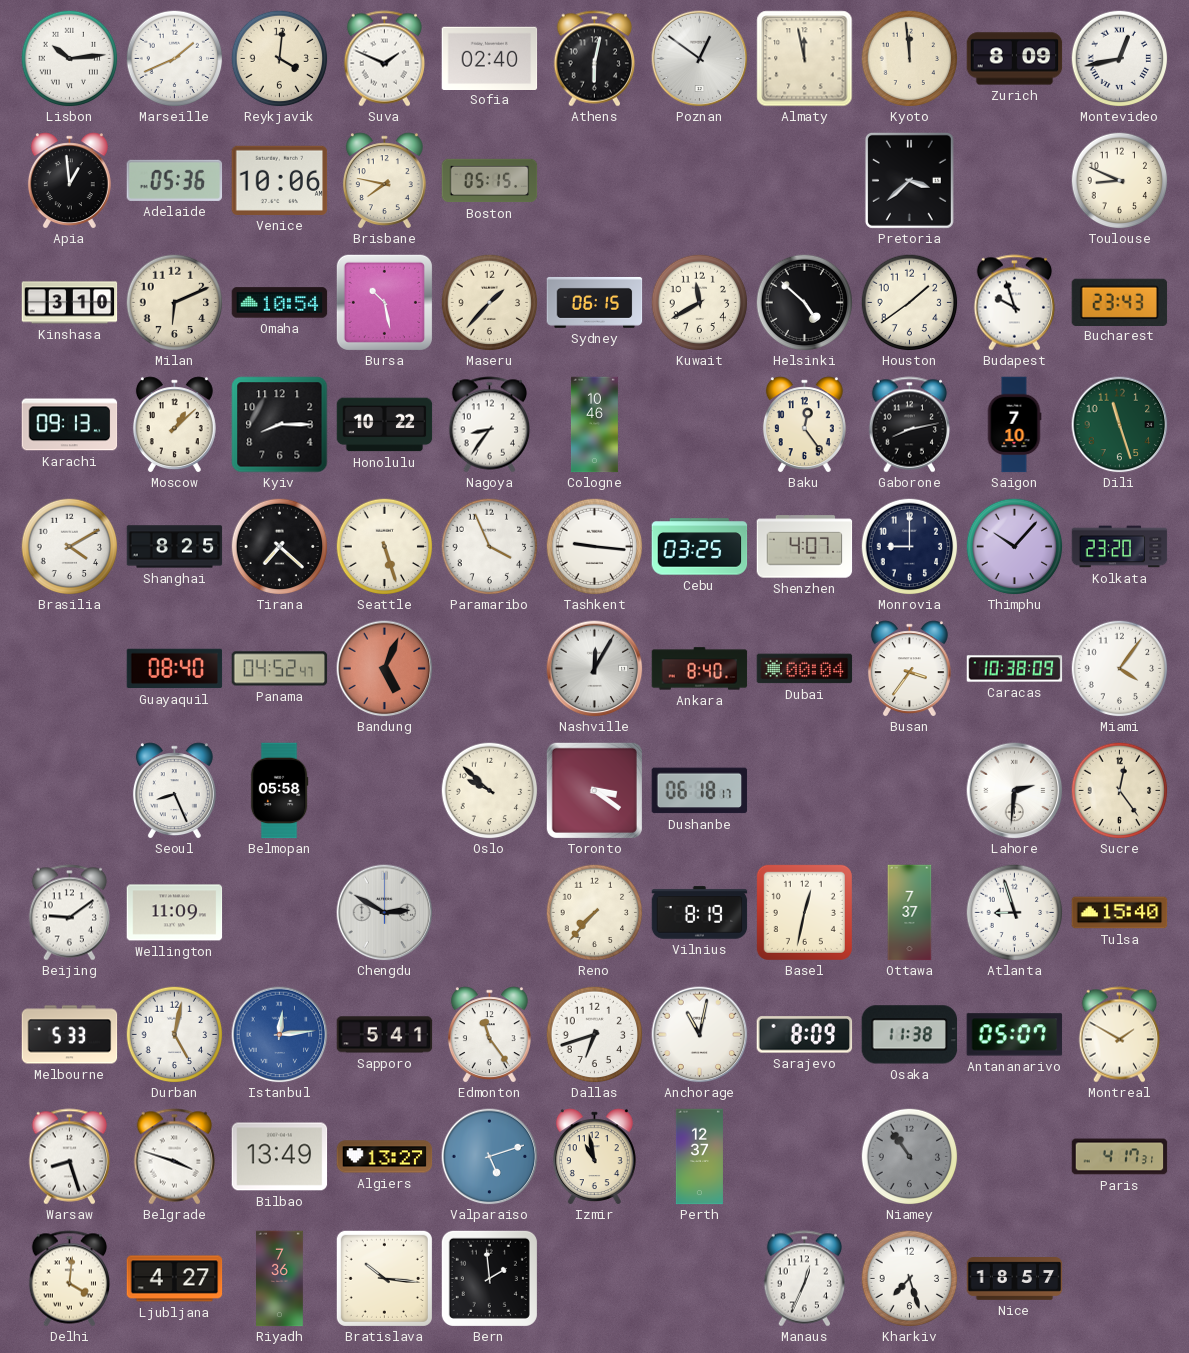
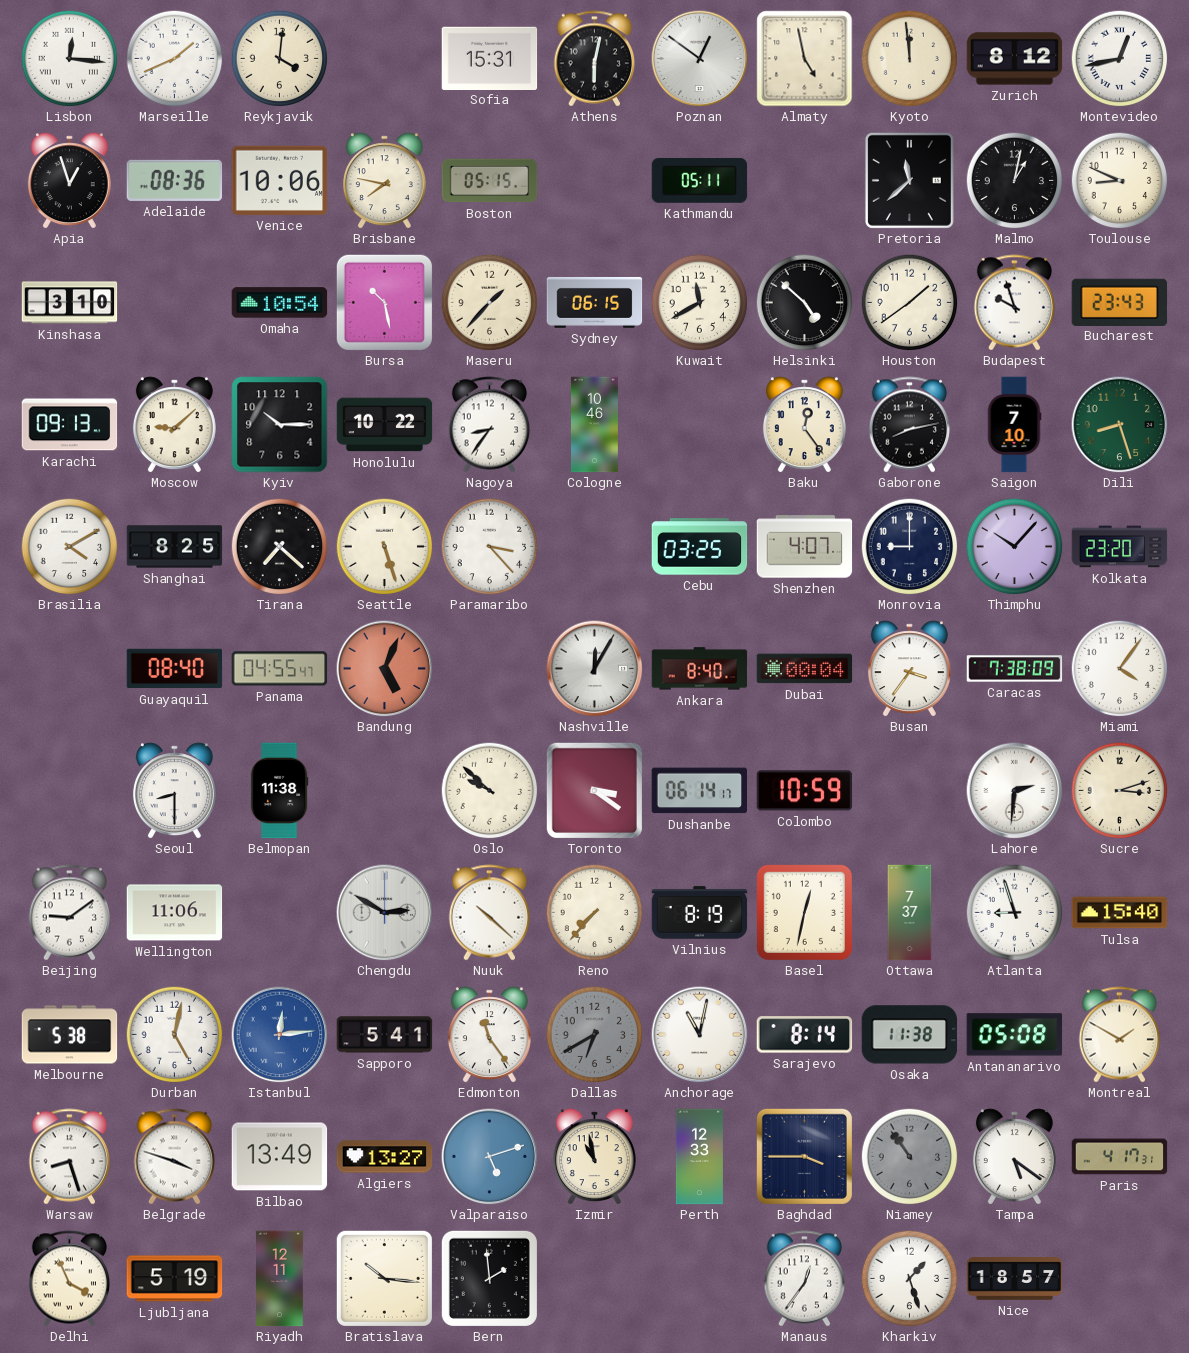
Lisbon: 10:14 -> 12:16 (69, 58)
Suva: 1:49 -> none (385, 59)
Sofia: 02:40 -> 15:31 (490, 58)
Almaty: 11:58 -> 4:58 (805, 59)
Zurich: 8:09 -> 8:12 (1015, 59)
Apia: 12:59 -> 12:57 (69, 181)
Adelaide: 05:36 -> 08:36 (175, 180)
Kathmandu: none -> 05:11 (700, 181)
Pretoria: 3:38 -> 11:38 (909, 180)
Malmo: none -> 1:02 (1014, 180)
Milan: 6:11 -> none (174, 302)
Moscow: 1:08 -> 9:08 (174, 425)
Kyiv: 8:15 -> 10:15 (280, 425)
Dili: 11:27 -> 8:27 (1120, 425)
Paramaribo: 3:56 -> 3:23 (489, 546)
Tashkent: 9:16 -> none (594, 546)
Panama: 04:52 -> 04:55 (280, 669)
Caracas: 10:38 -> 7:38 (1015, 669)
Seoul: 8:26 -> 8:30 (174, 791)
Belmopan: 05:58 -> 11:38 (279, 791)
Dushanbe: 06:18 -> 06:14 (700, 791)
Colombo: none -> 10:59 (805, 791)
Sucre: 12:24 -> 3:12 (1119, 790)
Wellington: 11:09 -> 11:06 (175, 913)
Nuuk: none -> 10:22 (490, 913)
Melbourne: 5:33 -> 5:38 (70, 1035)
Dallas: 6:42 -> 6:40 (594, 1034)
Dallas dial: white -> grey (594, 1034)
Sarajevo: 8:09 -> 8:14 (805, 1035)
Antananarivo: 05:07 -> 05:08 (1015, 1035)
Perth: 12:37 -> 12:33 (699, 1157)
Baghdad: none -> 3:45 (804, 1156)
Tampa: none -> 5:21 (1014, 1157)
Delhi: 4:01 -> 3:56 (70, 1279)
Ljubljana: 4:27 -> 5:19 (175, 1279)
Riyadh: 7:36 -> 12:11 (280, 1279)
Manaus: 12:34 -> 12:36 (805, 1279)
Kharkiv: 7:27 -> 1:27 (909, 1278)
